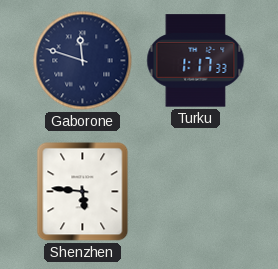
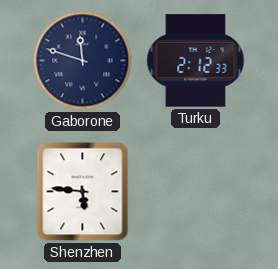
Turku: 1:17 -> 2:12 (196, 61)
